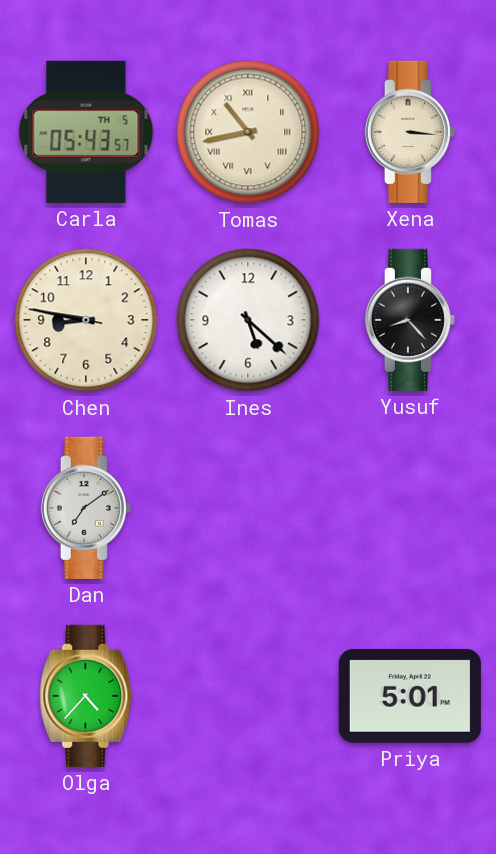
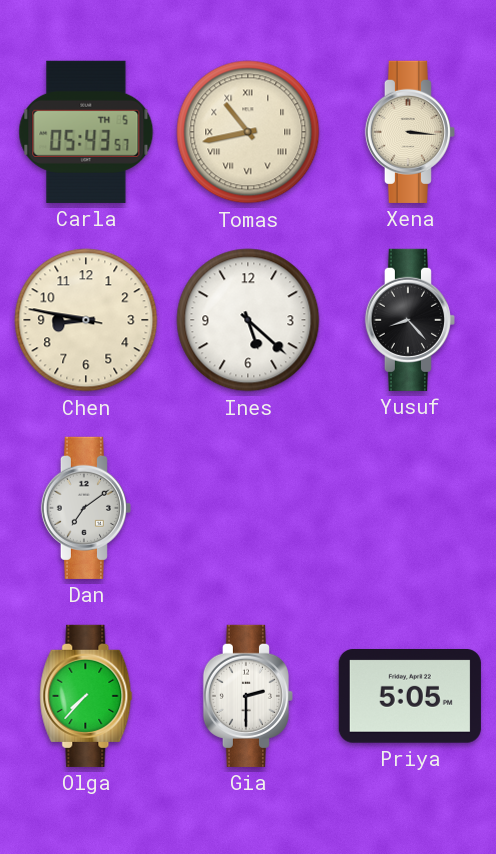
Olga: 4:37 -> 7:37 (86, 696)
Gia: none -> 2:30 (248, 696)
Priya: 5:01 -> 5:05 (410, 697)
